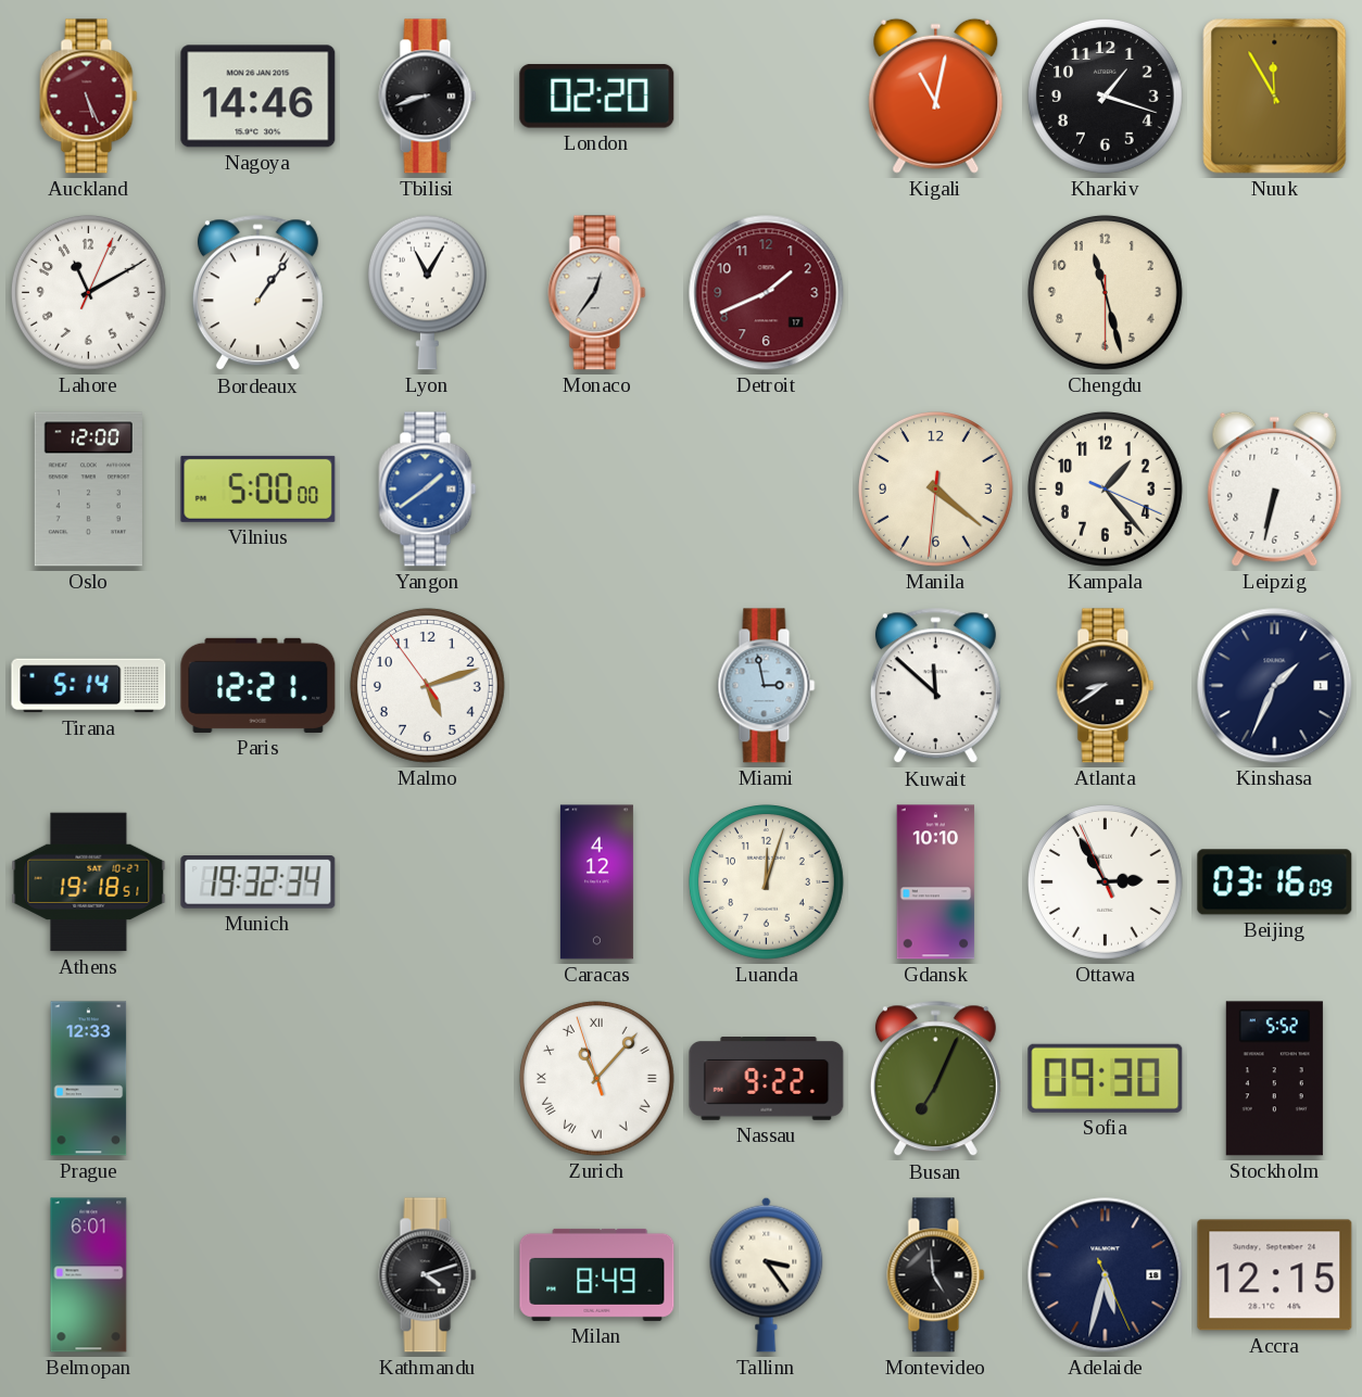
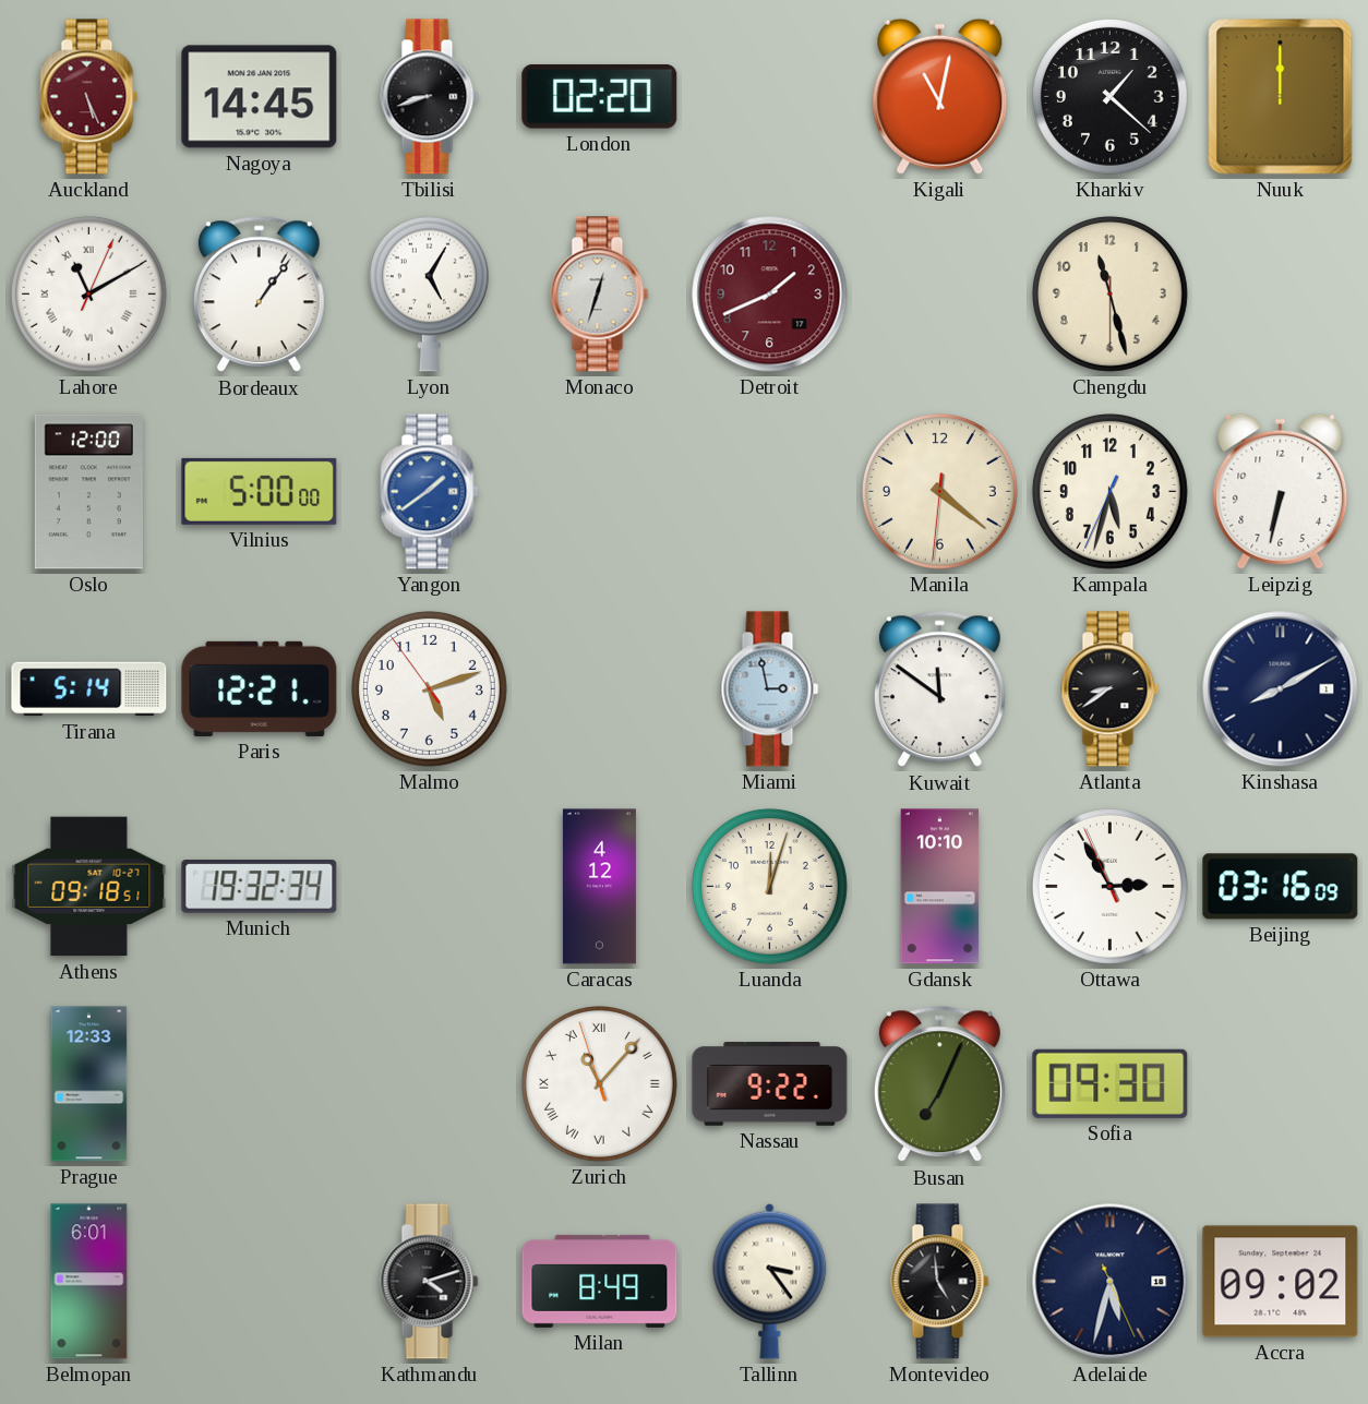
Nagoya: 14:46 -> 14:45 (260, 97)
Kharkiv: 1:18 -> 1:22 (1109, 96)
Nuuk: 11:55 -> 12:00 (1281, 97)
Lahore numerals: Arabic -> Roman (88, 293)
Lyon: 11:05 -> 5:05 (429, 293)
Monaco: 12:36 -> 12:33 (600, 295)
Kampala: 1:23 -> 5:32 (1109, 491)
Kuwait: 11:52 -> 11:51 (939, 689)
Kinshasa: 1:34 -> 8:10 (1281, 689)
Athens: 19:18 -> 09:18 (89, 887)
Stockholm: 5:52 -> none (1274, 1079)
Accra: 12:15 -> 09:02 (1281, 1282)
